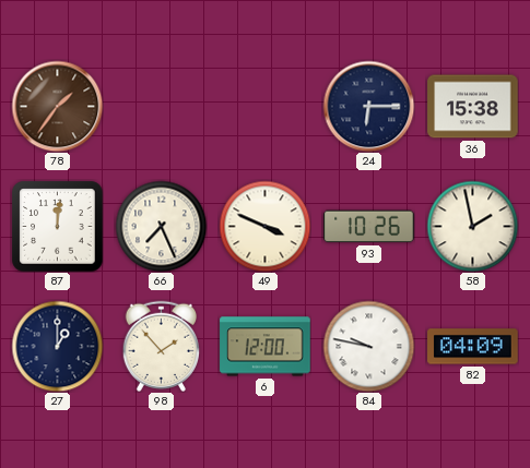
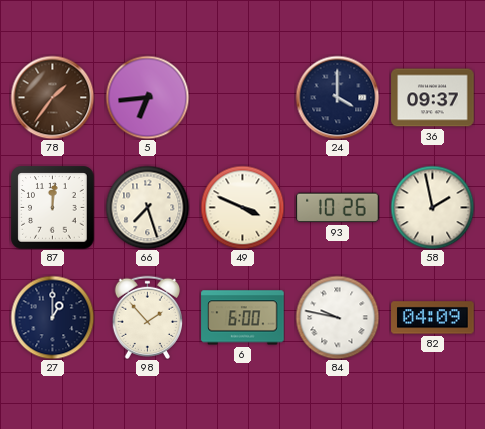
5: none -> 6:44 (147, 97)
24: 6:15 -> 4:00 (337, 97)
36: 15:38 -> 09:37 (433, 98)
66: 7:26 -> 7:27 (147, 207)
6: 12:00 -> 6:00 (243, 318)
